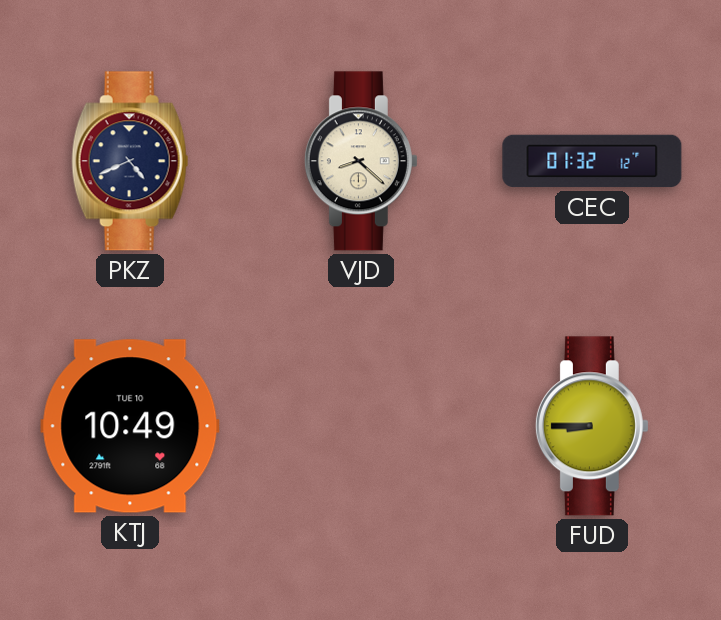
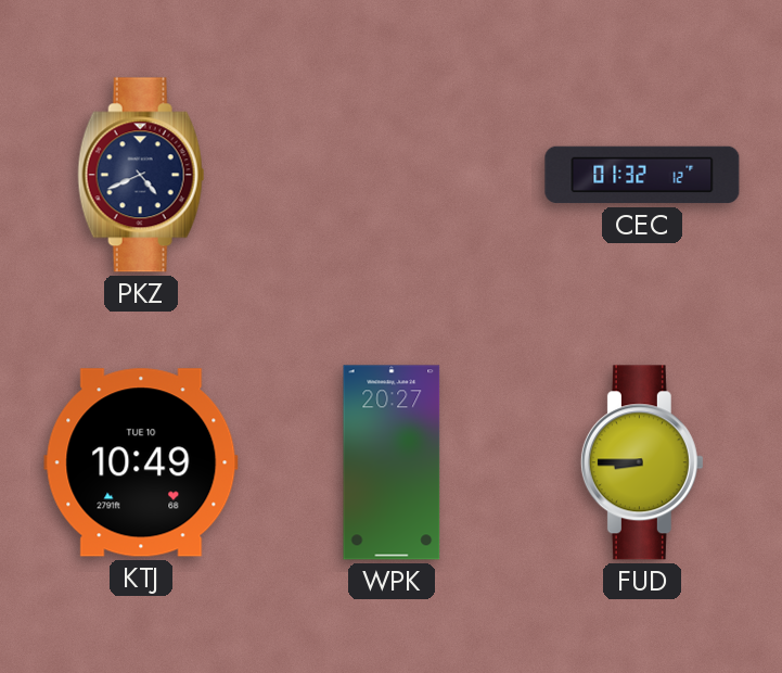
VJD: 8:22 -> none (361, 161)
WPK: none -> 20:27 (392, 462)
